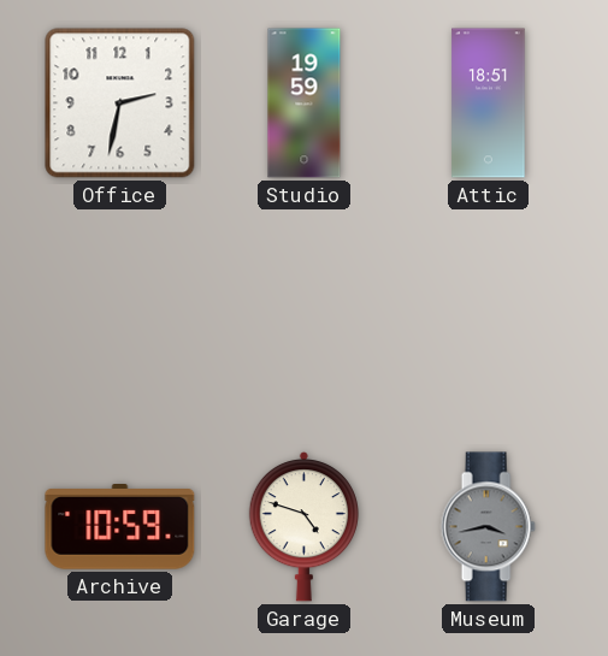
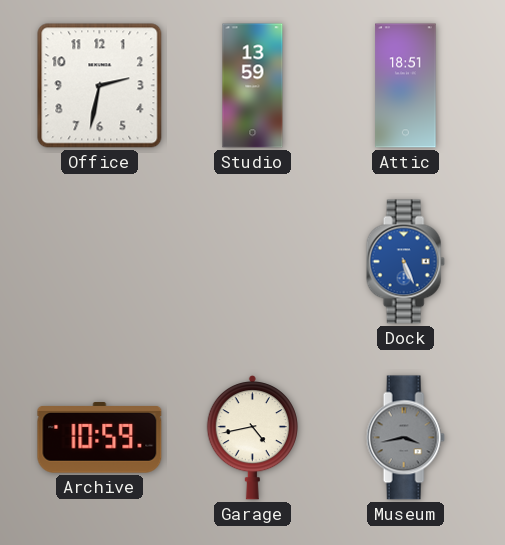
Studio: 19:59 -> 13:59 (253, 86)
Dock: none -> 5:26 (405, 262)
Garage: 4:48 -> 4:43 (252, 437)
